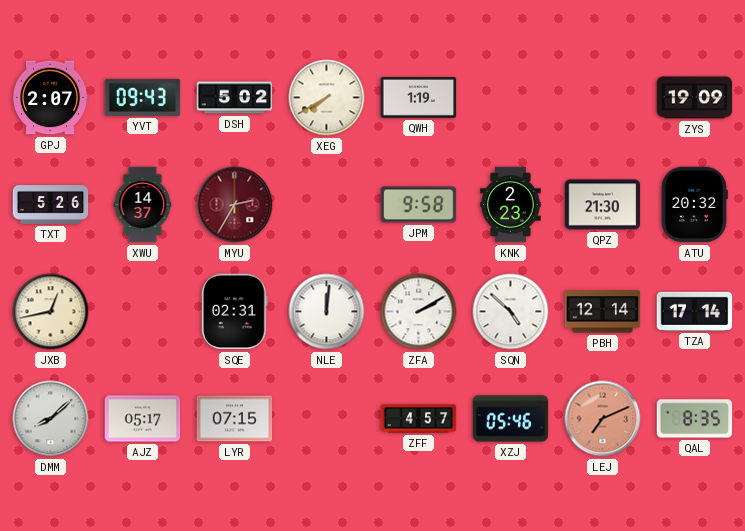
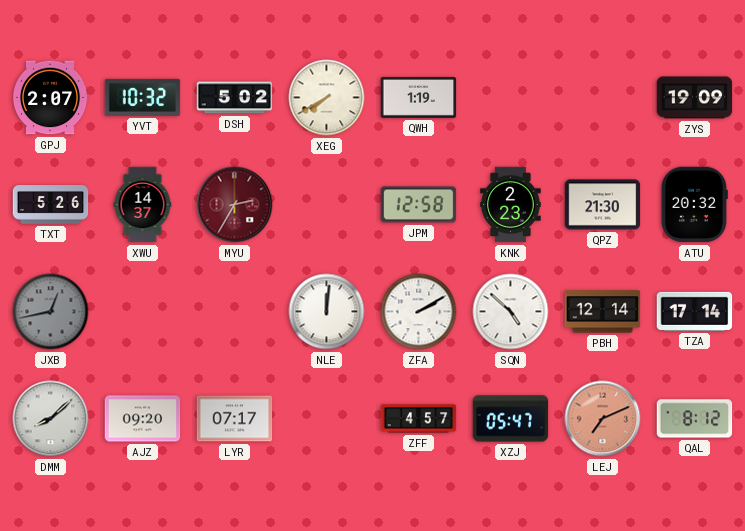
YVT: 09:43 -> 10:32 (143, 97)
JPM: 9:58 -> 12:58 (419, 205)
JXB dial: cream -> grey (51, 312)
SQE: 02:31 -> none (235, 312)
AJZ: 05:17 -> 09:20 (143, 419)
LYR: 07:15 -> 07:17 (235, 419)
XZJ: 05:46 -> 05:47 (511, 419)
QAL: 8:35 -> 8:12 (695, 419)
